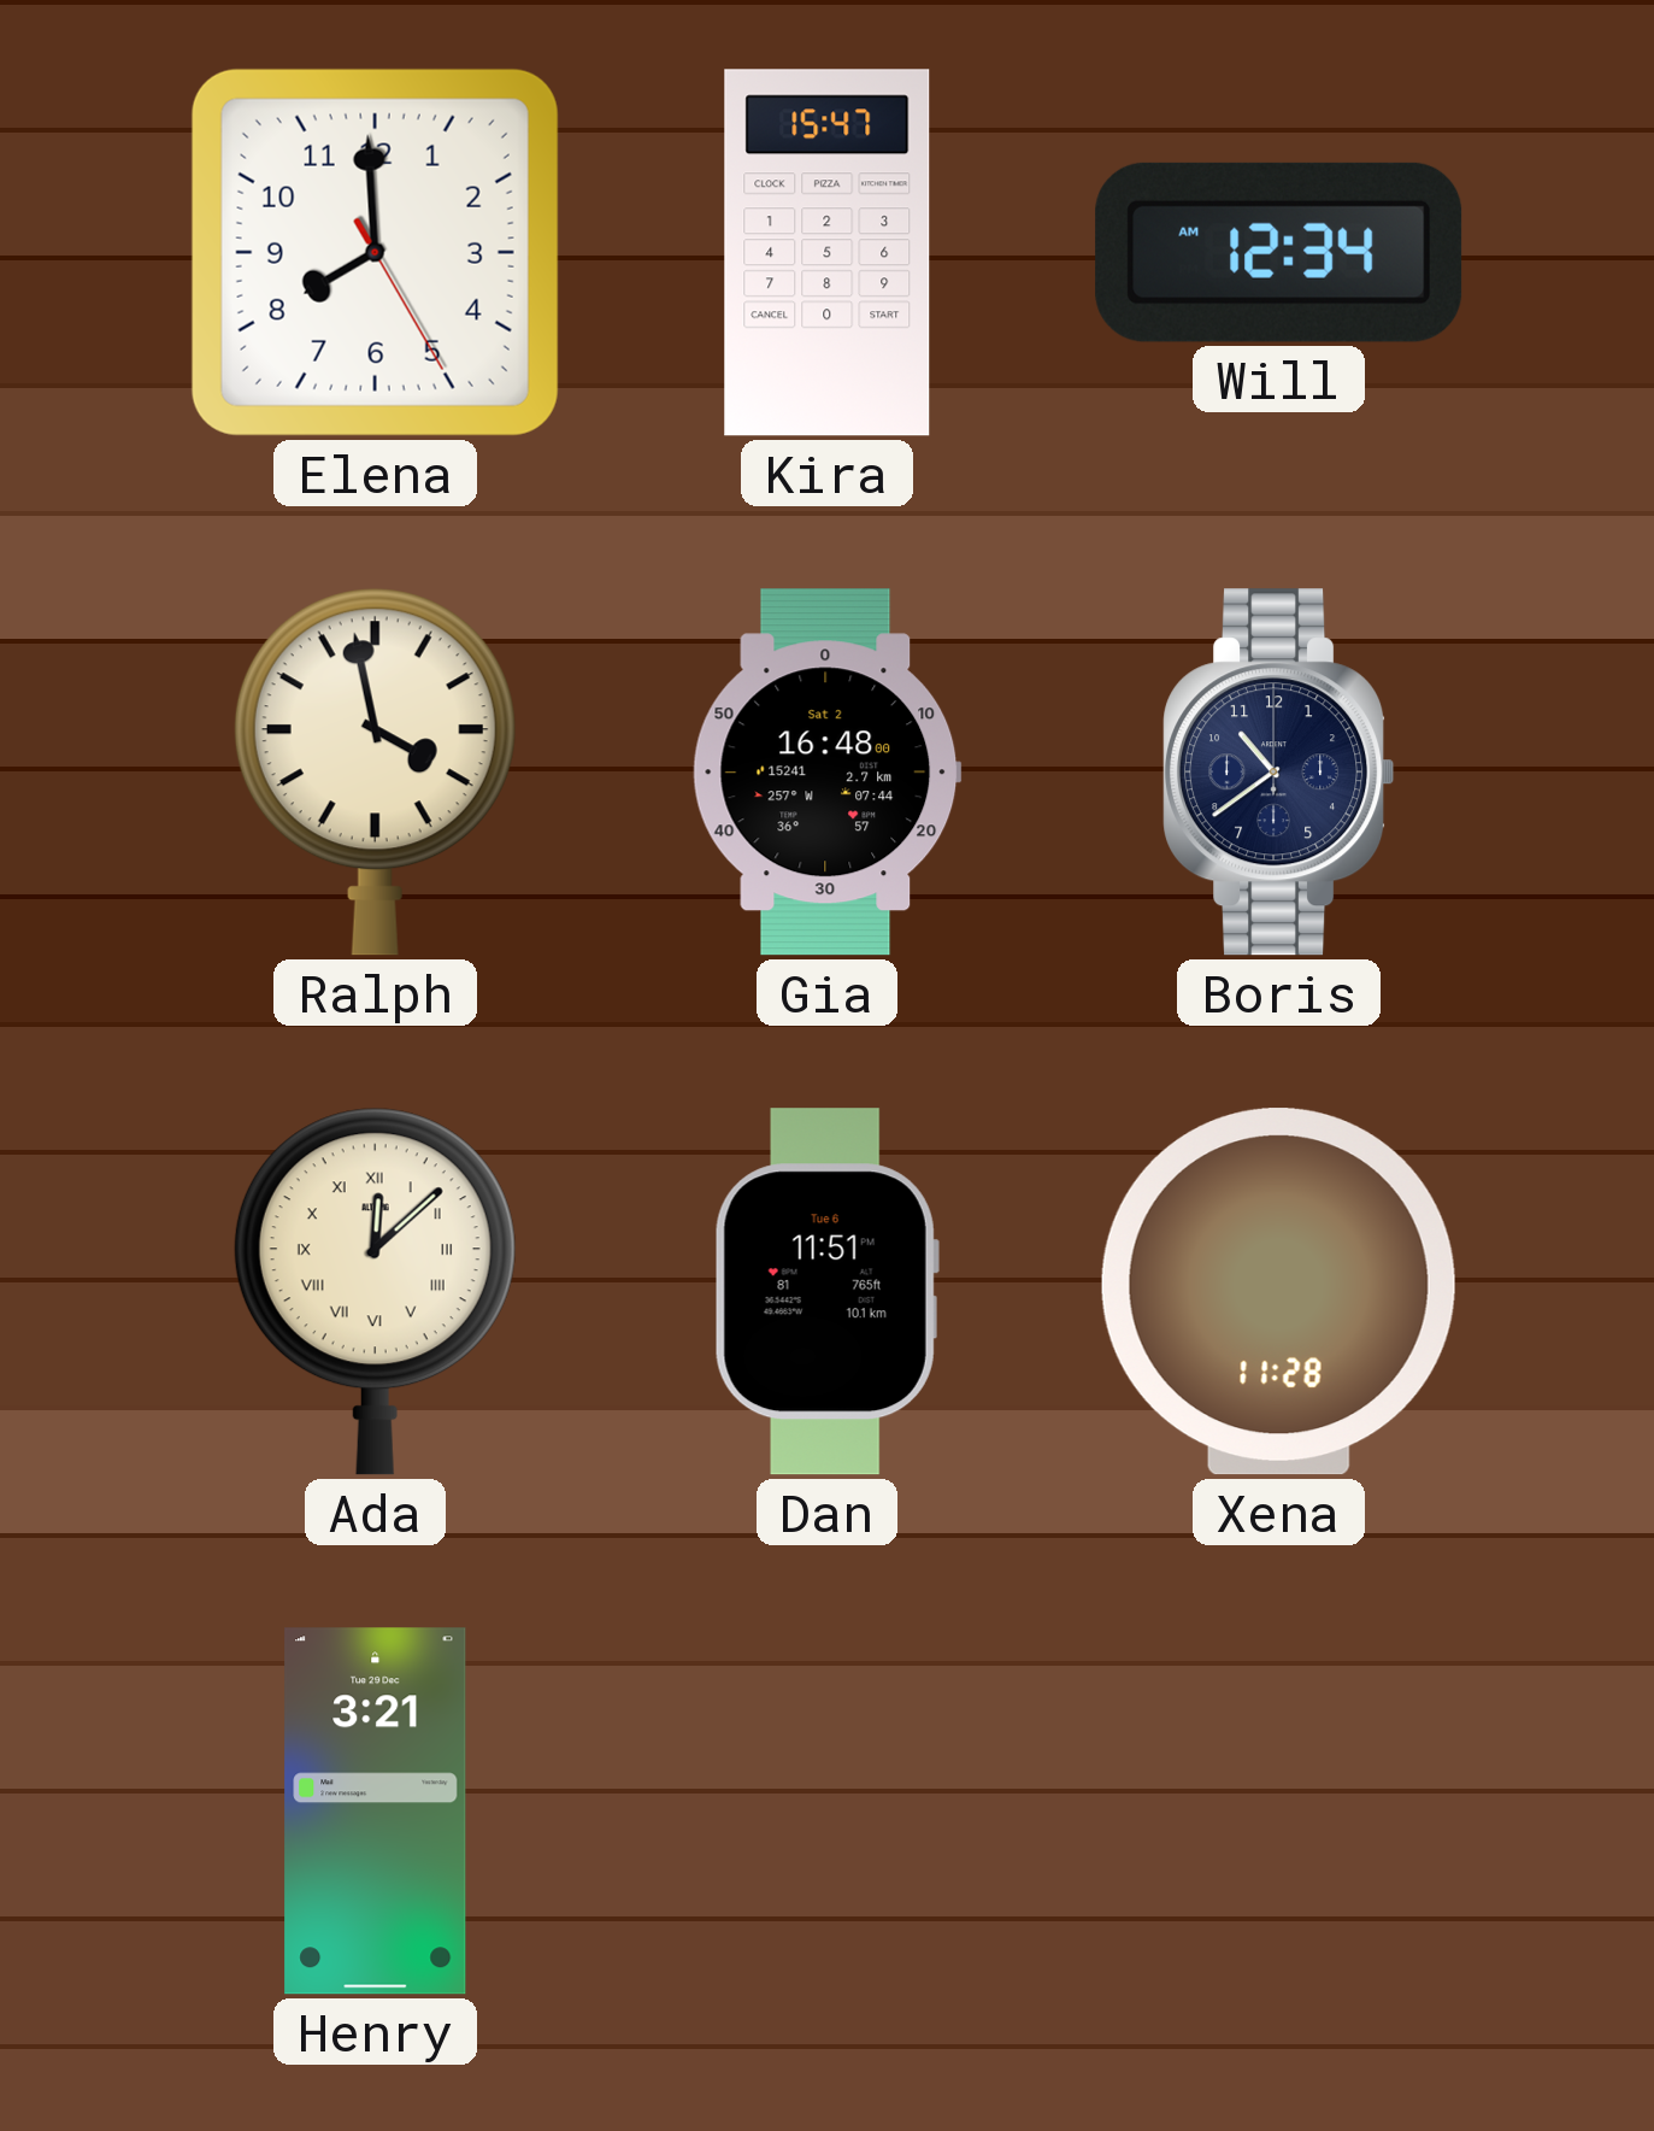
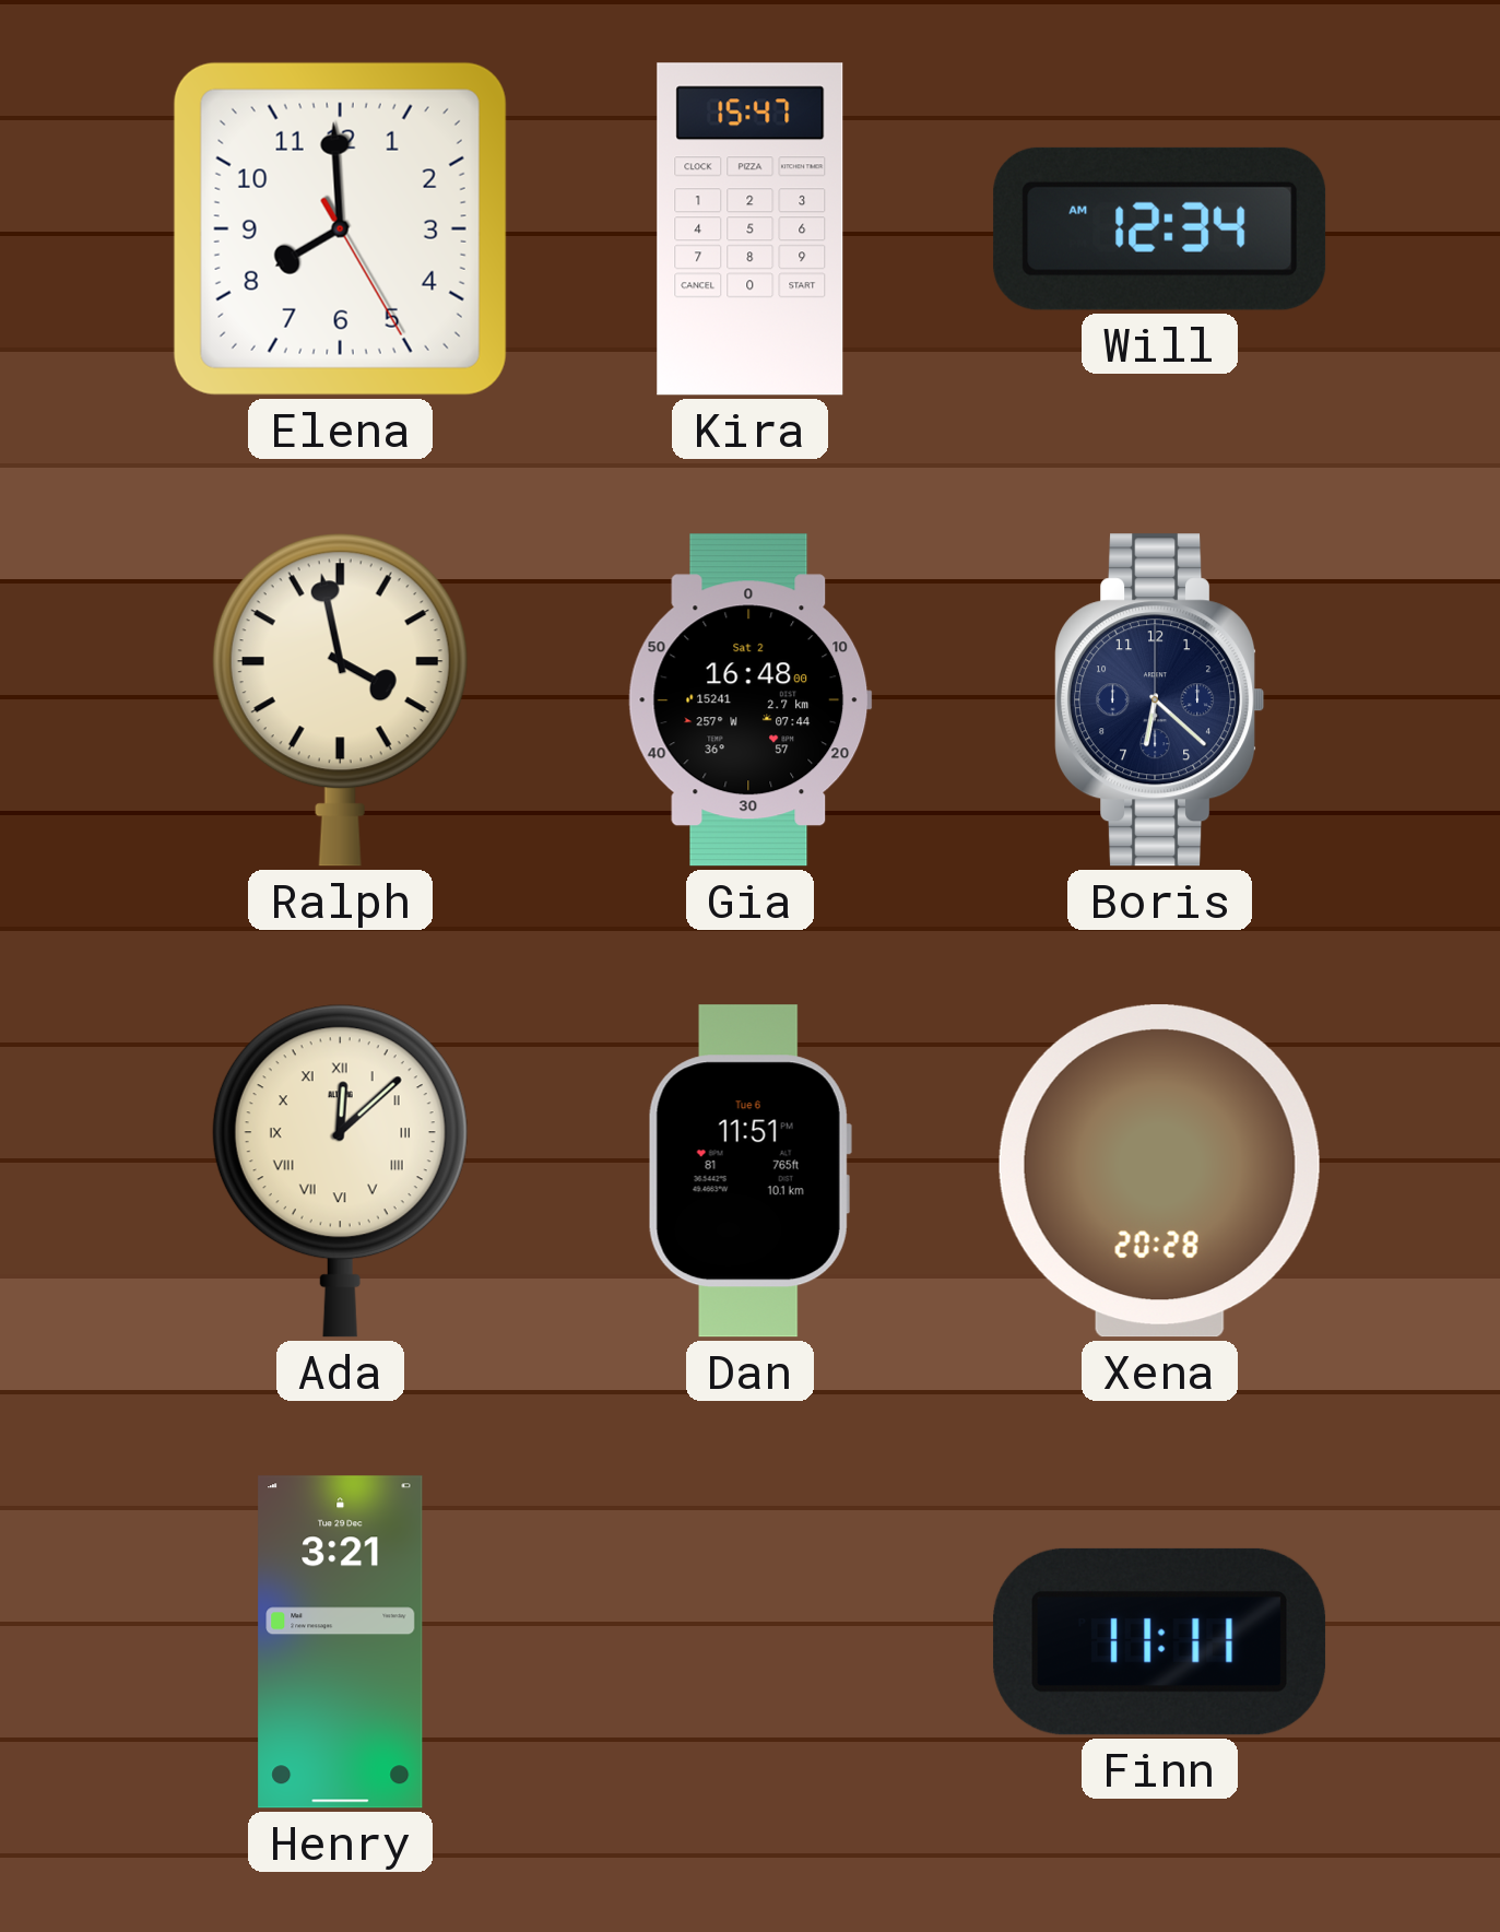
Boris: 10:39 -> 6:22 (1160, 700)
Xena: 11:28 -> 20:28 (1159, 1171)
Finn: none -> 11:11 (1160, 1641)
